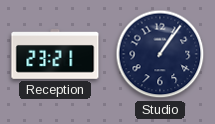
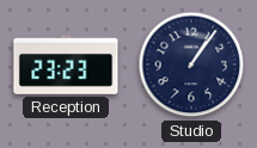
Reception: 23:21 -> 23:23 (66, 64)
